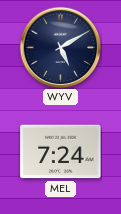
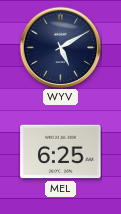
MEL: 7:24 -> 6:25 (61, 152)
